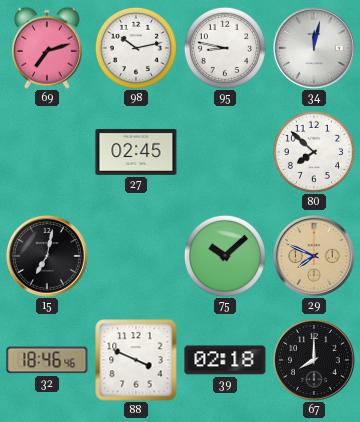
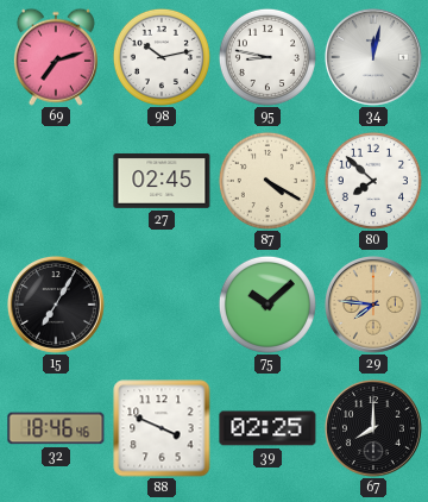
87: none -> 4:20 (267, 181)
15: 7:02 -> 7:05 (56, 305)
29: 7:49 -> 7:46 (373, 305)
39: 02:18 -> 02:25 (267, 428)
